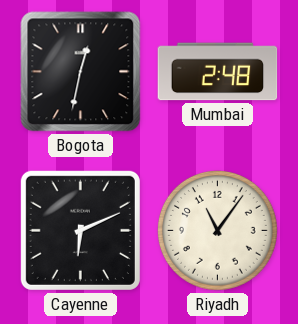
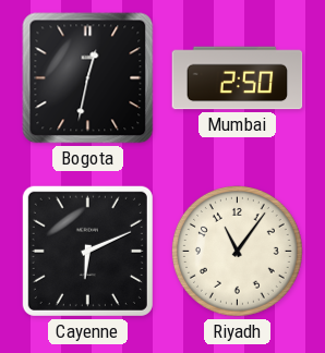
Mumbai: 2:48 -> 2:50 (238, 78)
